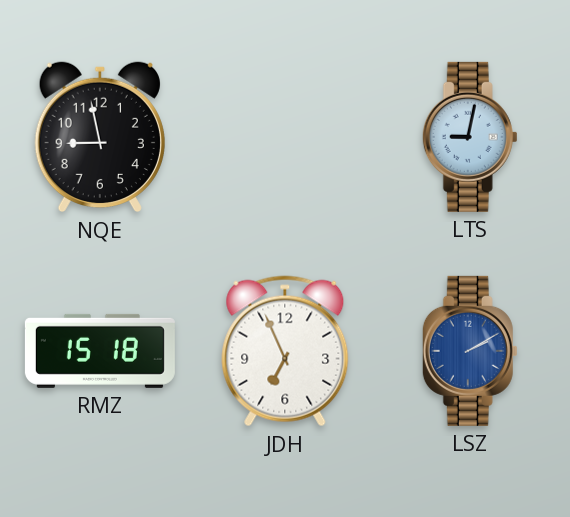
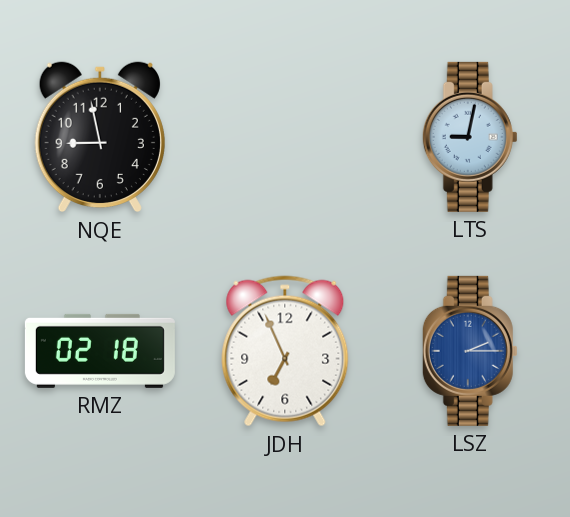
RMZ: 15:18 -> 02:18 (100, 351)
LSZ: 2:10 -> 2:15 (470, 351)
